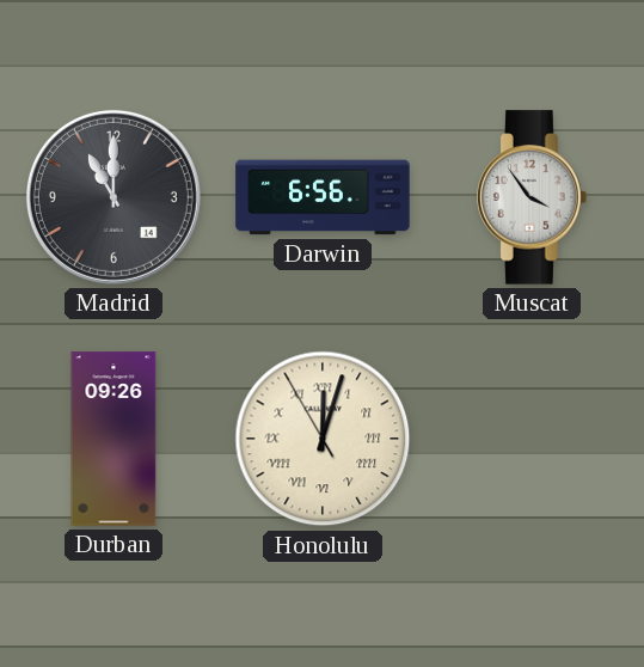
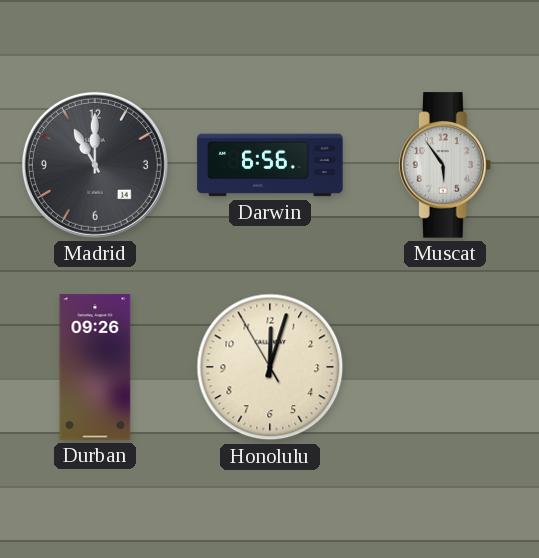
Muscat: 3:54 -> 5:54 (446, 165)
Honolulu numerals: Roman -> Arabic (270, 367)
